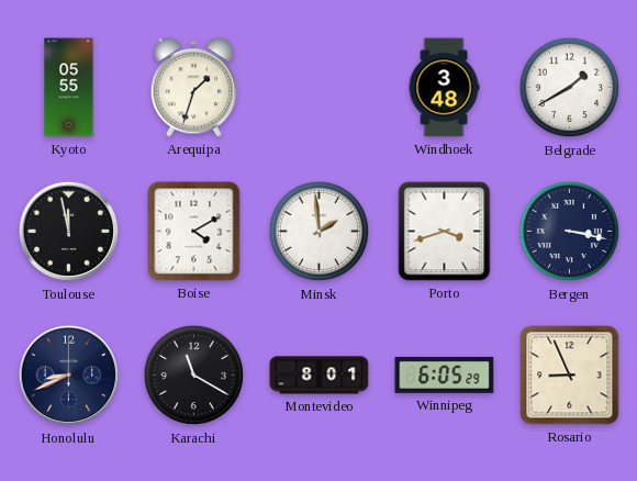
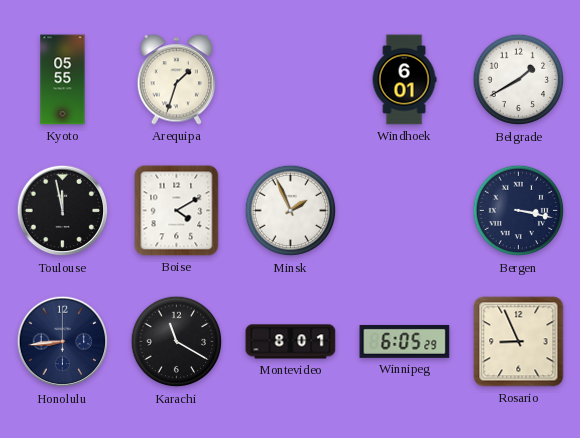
Windhoek: 3:48 -> 6:01 (404, 80)
Minsk: 1:59 -> 1:56 (291, 211)
Porto: 3:42 -> none (445, 232)
Honolulu: 8:41 -> 8:44 (63, 342)
